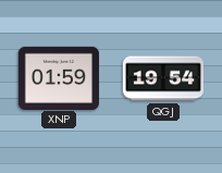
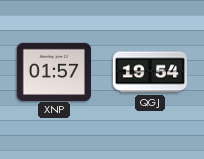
XNP: 01:59 -> 01:57 (54, 71)
